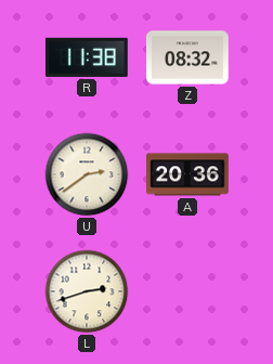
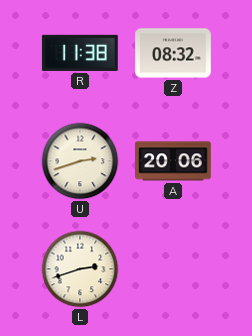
U: 2:39 -> 2:42 (80, 161)
A: 20:36 -> 20:06 (174, 161)
